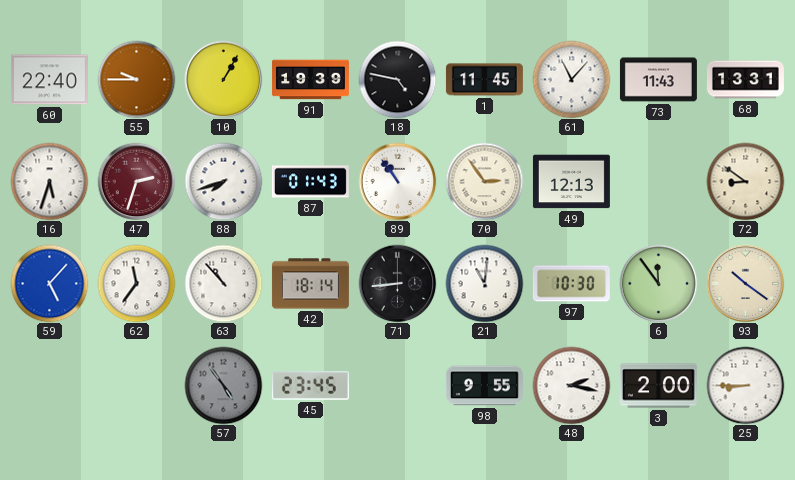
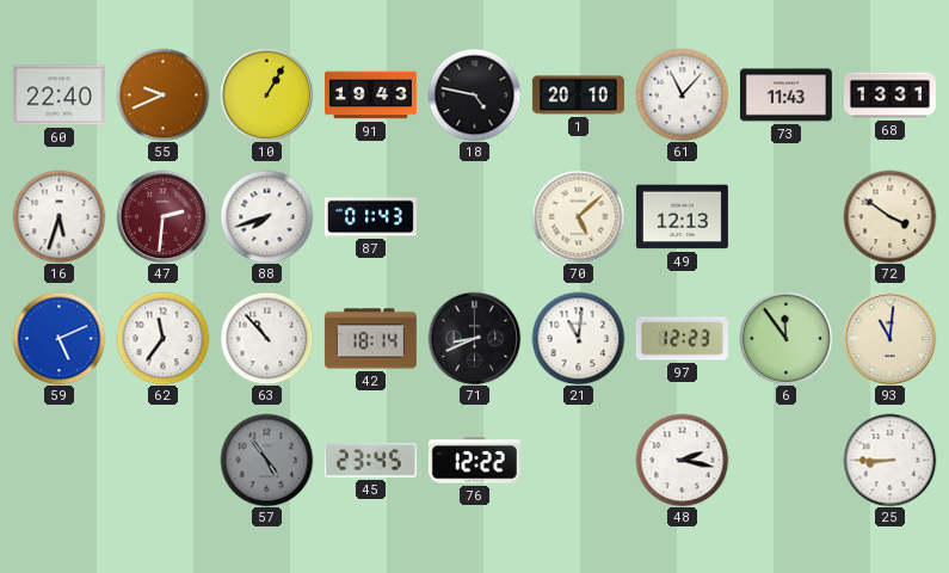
55: 9:45 -> 9:41 (162, 94)
91: 19:39 -> 19:43 (370, 95)
1: 11:45 -> 20:10 (578, 95)
47: 2:33 -> 2:31 (162, 216)
89: 10:54 -> none (397, 181)
70: 2:54 -> 5:08 (578, 216)
72: 8:51 -> 3:51 (889, 216)
59: 5:07 -> 5:11 (58, 338)
71: 8:44 -> 8:41 (474, 338)
97: 10:30 -> 12:23 (682, 339)
93: 10:21 -> 11:01 (889, 338)
76: none -> 12:22 (474, 461)
98: 9:55 -> none (484, 386)
3: 2:00 -> none (658, 386)
